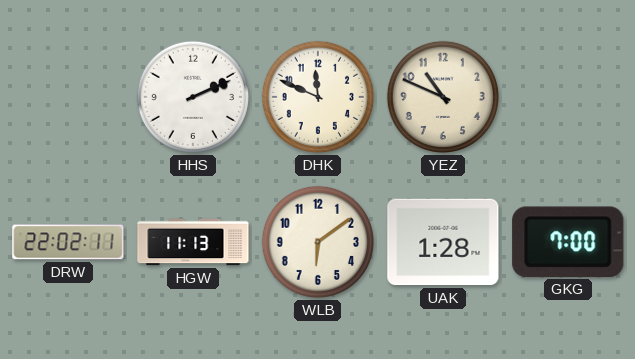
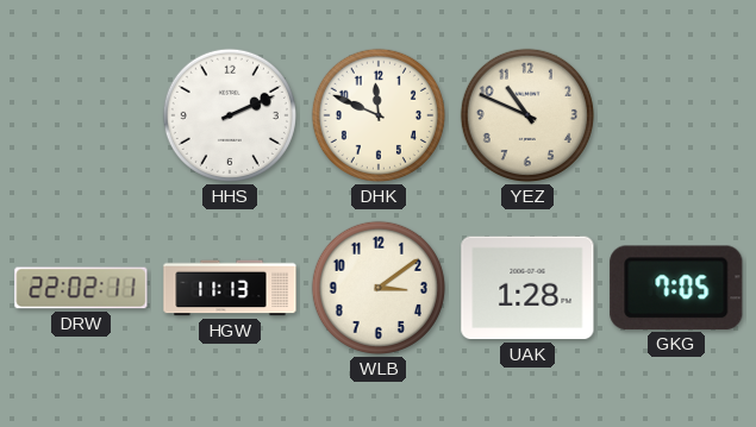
WLB: 6:09 -> 3:09 (379, 288)
GKG: 7:00 -> 7:05 (676, 288)
